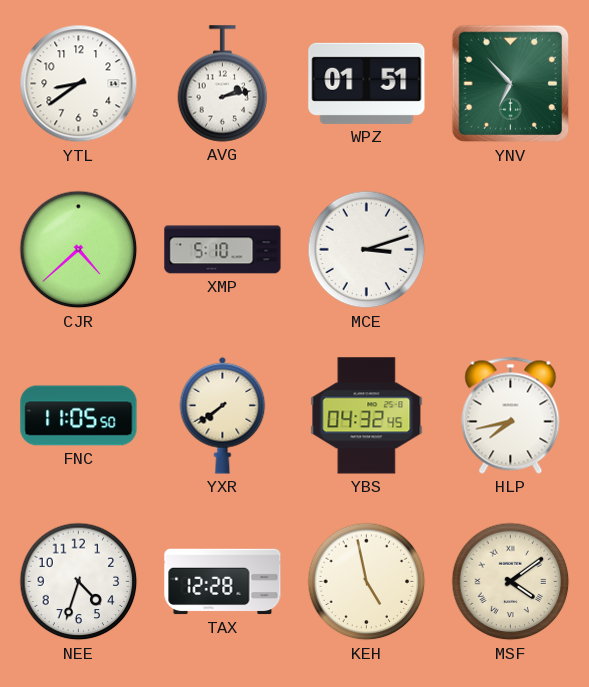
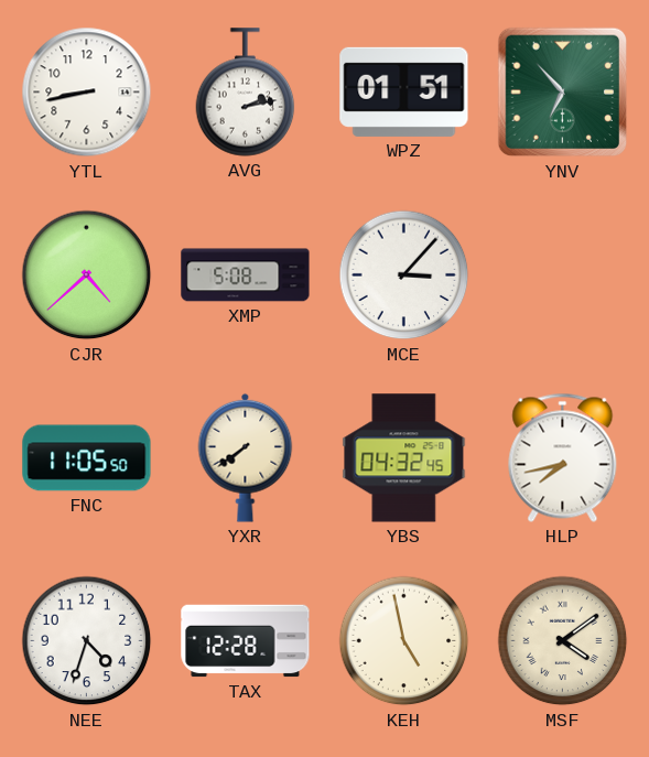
YTL: 8:39 -> 8:43 (87, 93)
XMP: 5:10 -> 5:08 (246, 275)
MCE: 3:12 -> 3:07 (404, 275)
